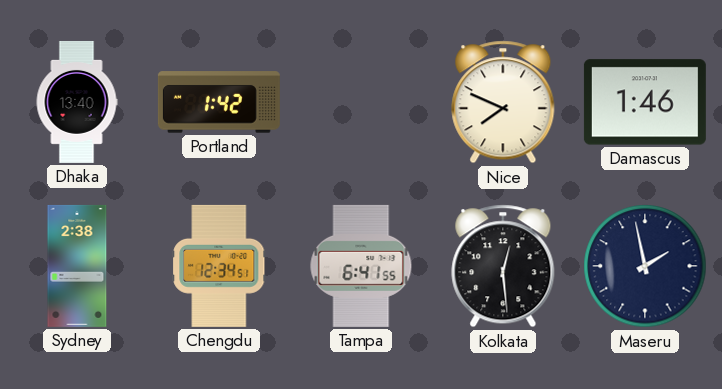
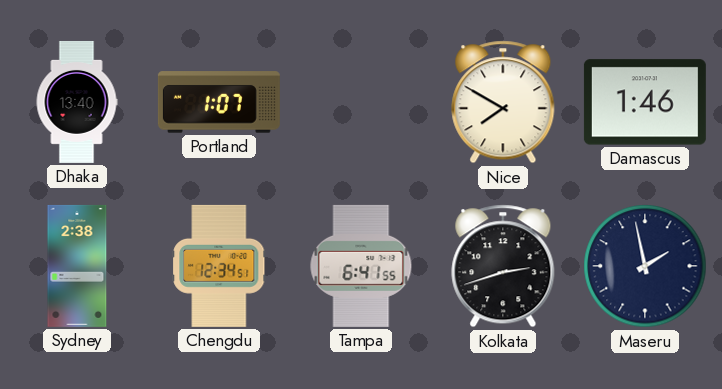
Portland: 1:42 -> 1:07 (219, 102)
Nice: 7:49 -> 7:50 (503, 102)
Kolkata: 12:29 -> 2:42 (503, 266)
